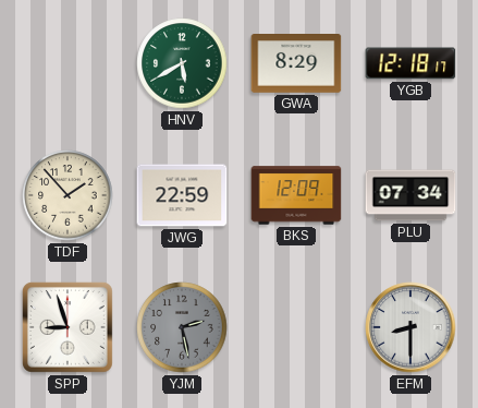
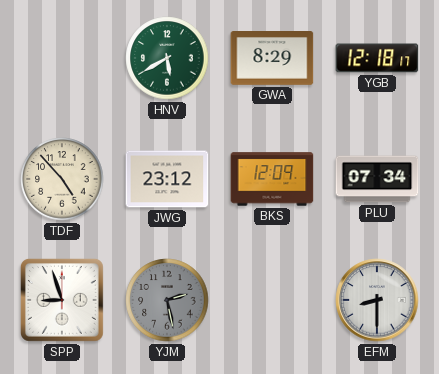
TDF: 1:53 -> 4:53 (62, 179)
JWG: 22:59 -> 23:12 (167, 179)
